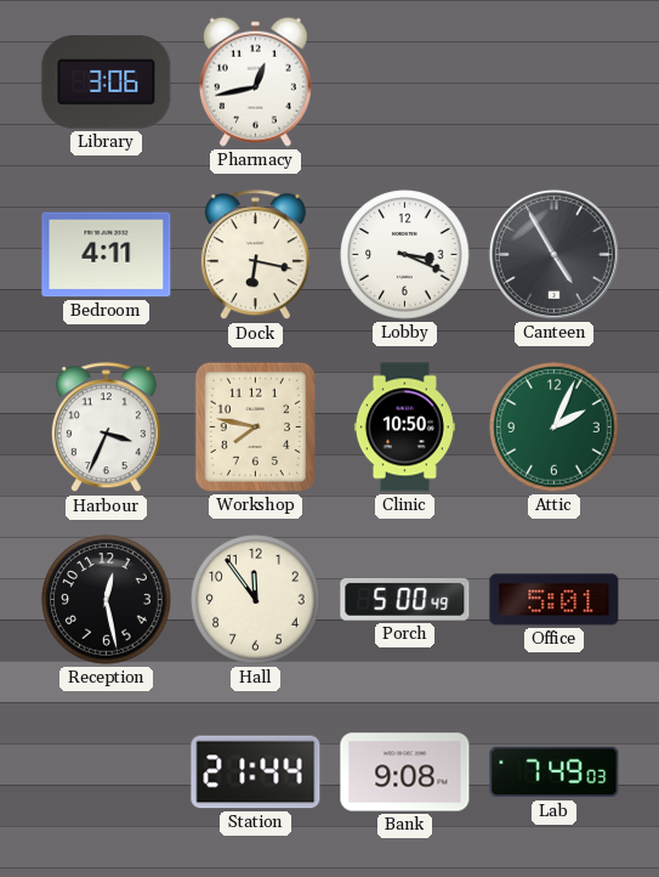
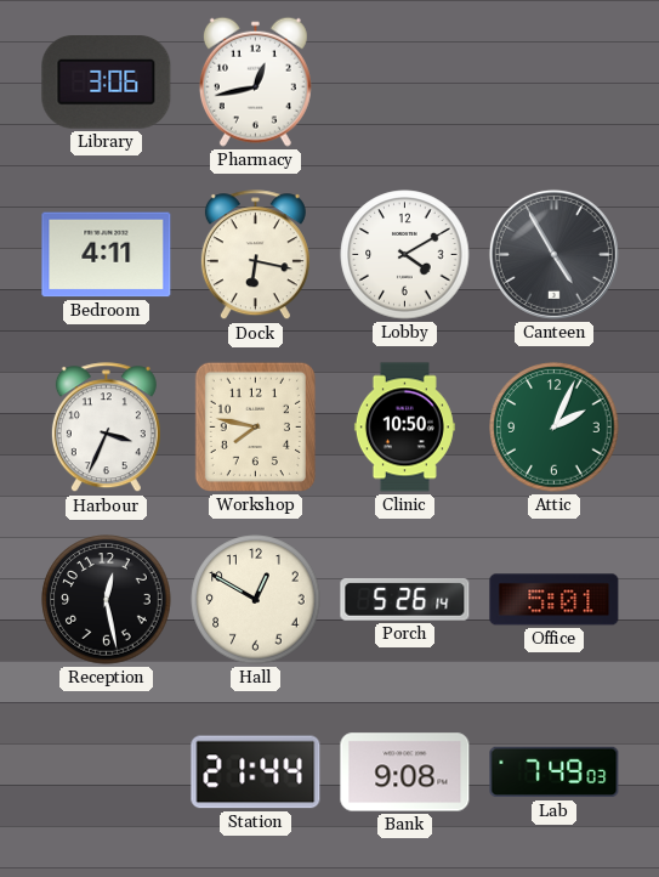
Lobby: 3:19 -> 4:10 (405, 255)
Hall: 11:54 -> 12:50 (256, 600)
Porch: 5:00 -> 5:26 (405, 600)
